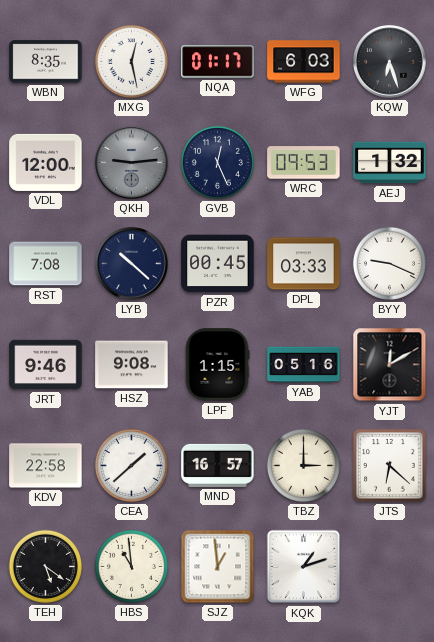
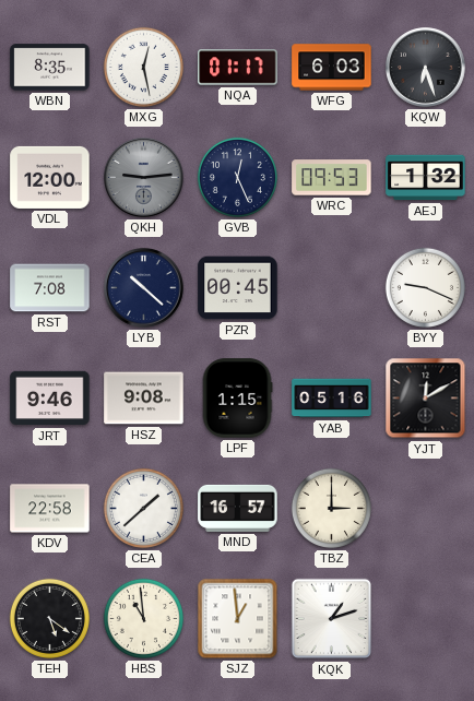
DPL: 03:33 -> none (304, 264)
JTS: 6:22 -> none (390, 466)
